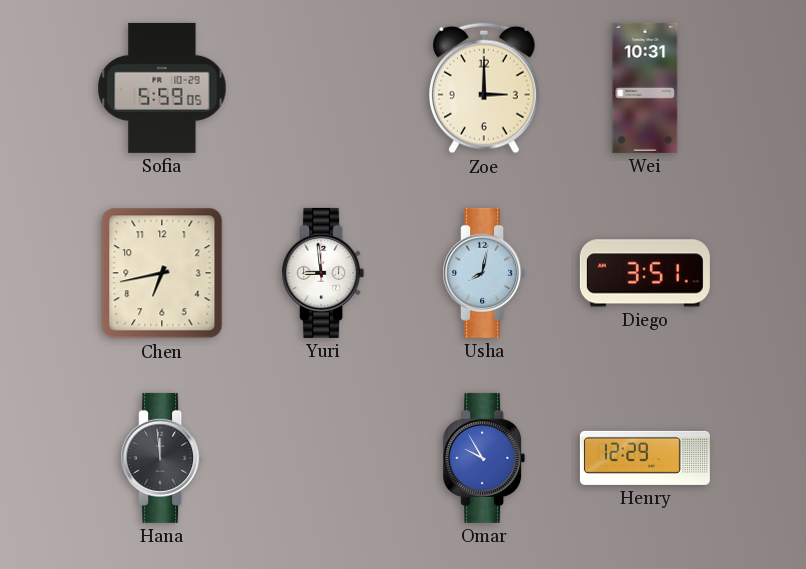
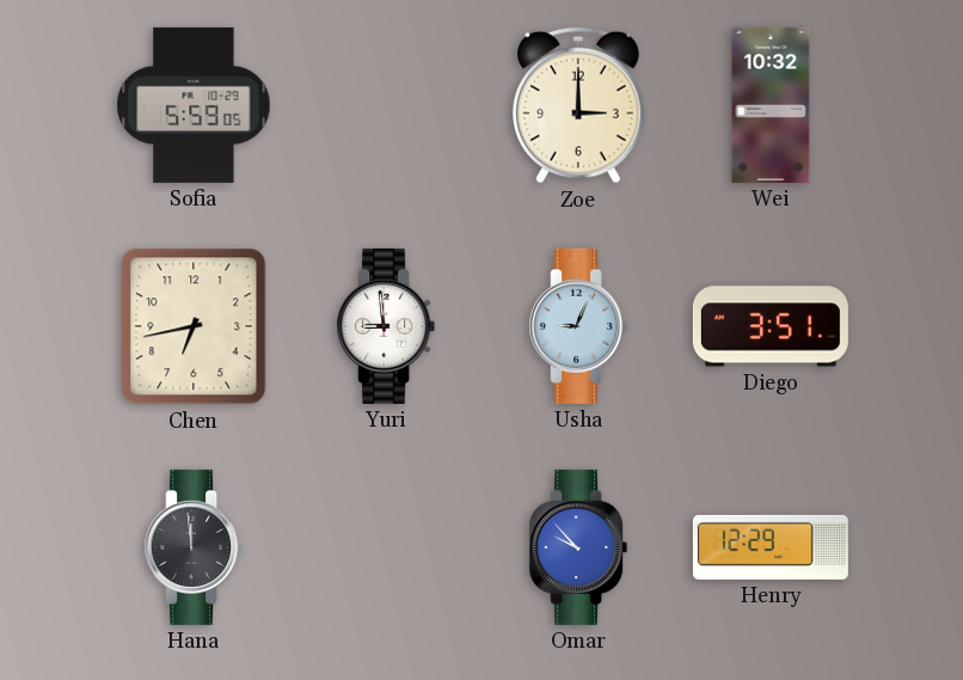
Wei: 10:31 -> 10:32 (771, 105)
Usha: 8:02 -> 9:04 (578, 326)
Omar: 9:55 -> 9:53 (578, 547)
